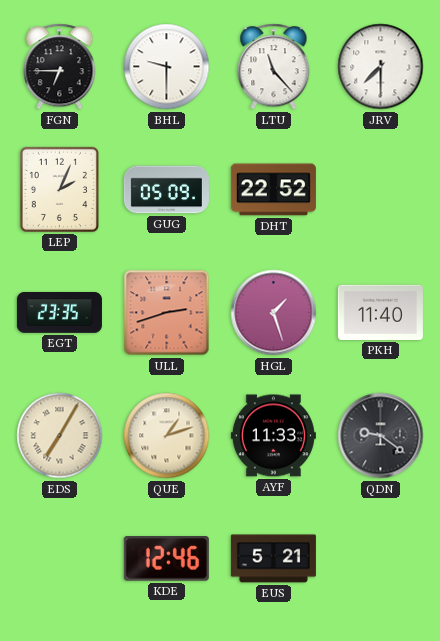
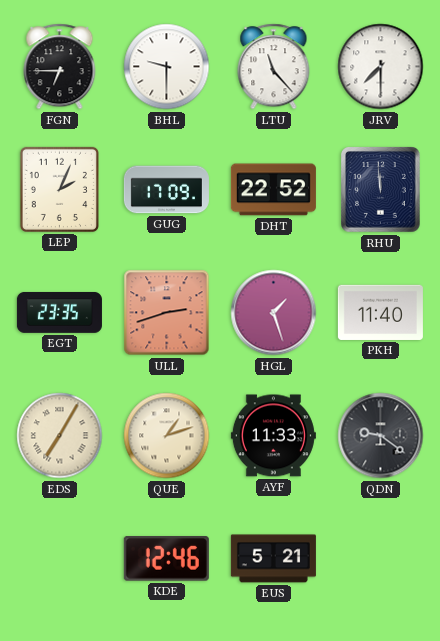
GUG: 05:09 -> 17:09 (166, 190)
RHU: none -> 11:59 (381, 190)
